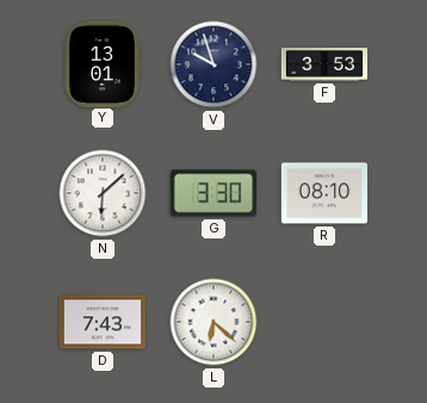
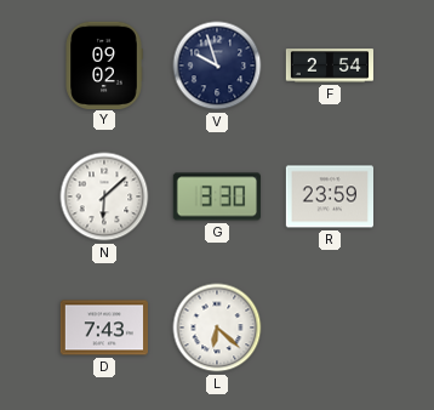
Y: 13:01 -> 09:02 (104, 64)
F: 3:53 -> 2:54 (329, 66)
R: 08:10 -> 23:59 (329, 197)
